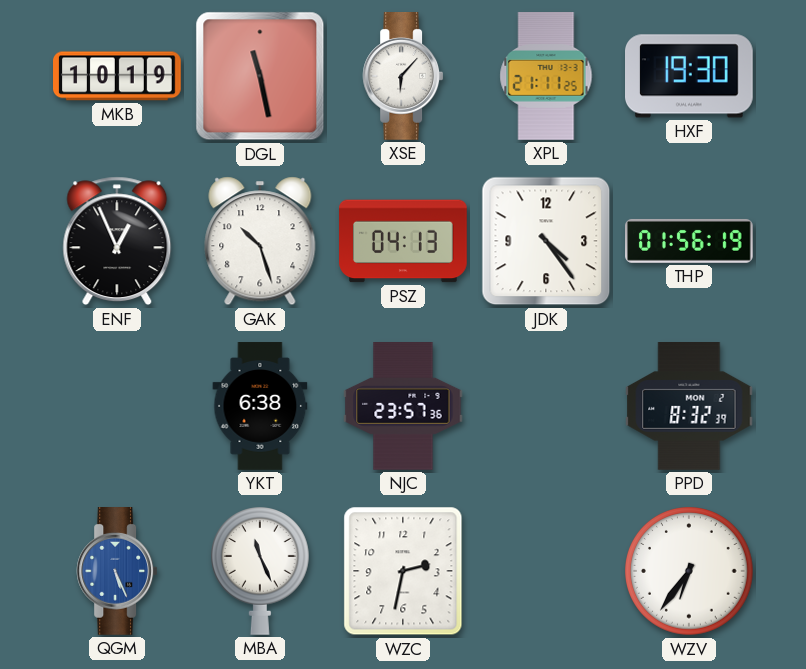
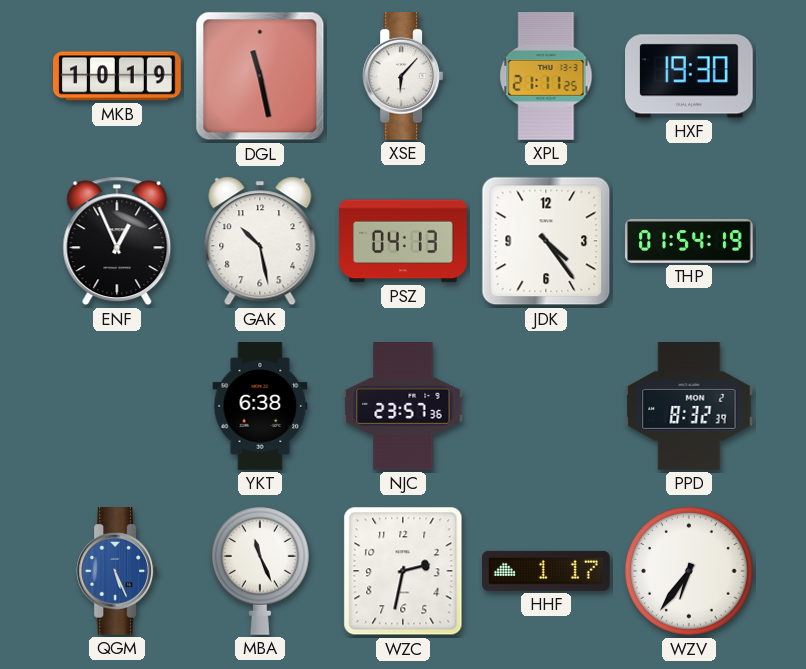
GAK: 10:27 -> 10:28 (260, 241)
THP: 01:56 -> 01:54 (690, 241)
HHF: none -> 1:17 (547, 571)
